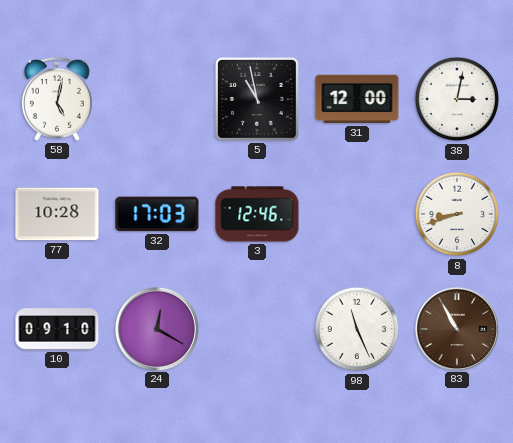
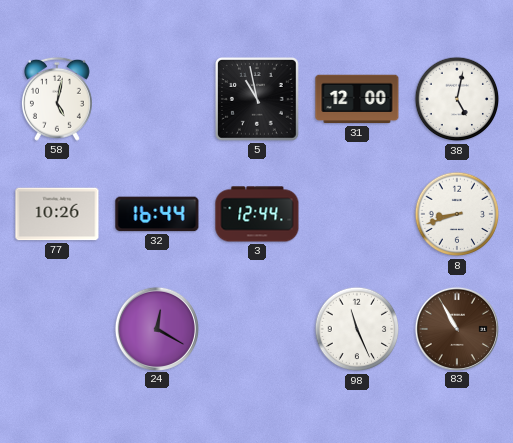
38: 3:02 -> 5:02 (457, 99)
77: 10:28 -> 10:26 (57, 214)
32: 17:03 -> 16:44 (157, 214)
3: 12:46 -> 12:44 (257, 214)
10: 09:10 -> none (57, 329)
